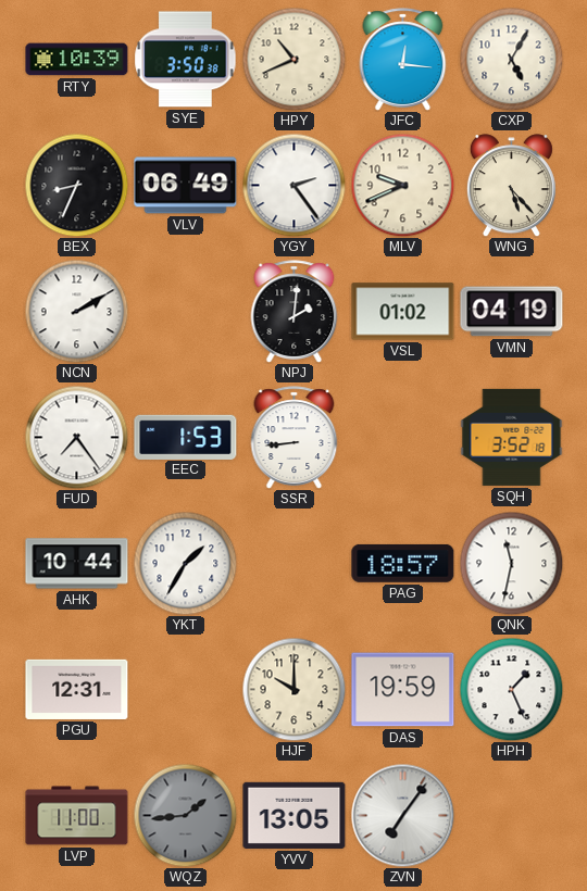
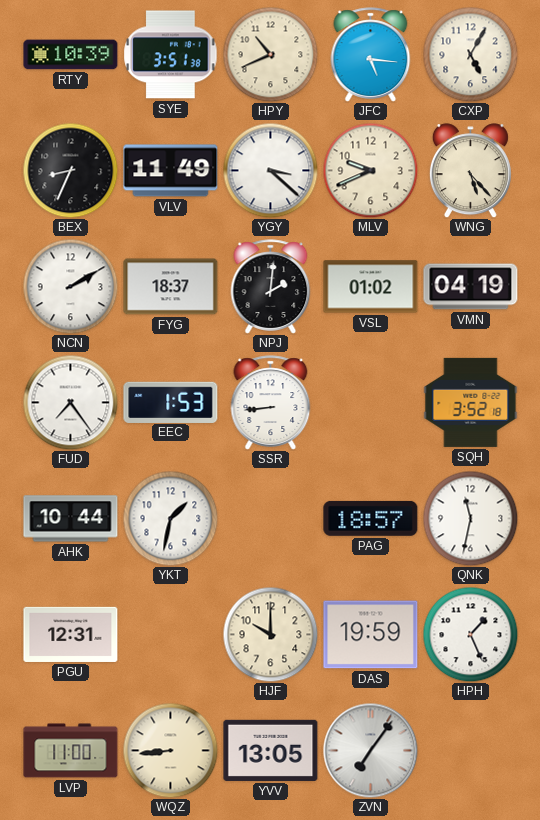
SYE: 3:50 -> 3:51 (171, 55)
JFC: 12:16 -> 5:16 (371, 55)
VLV: 06:49 -> 11:49 (171, 171)
YGY: 2:24 -> 3:22 (270, 170)
FYG: none -> 18:37 (171, 287)
YKT: 1:35 -> 1:32 (170, 518)
WQZ: 1:44 -> 8:44 (170, 750)
WQZ dial: grey -> cream (170, 750)
